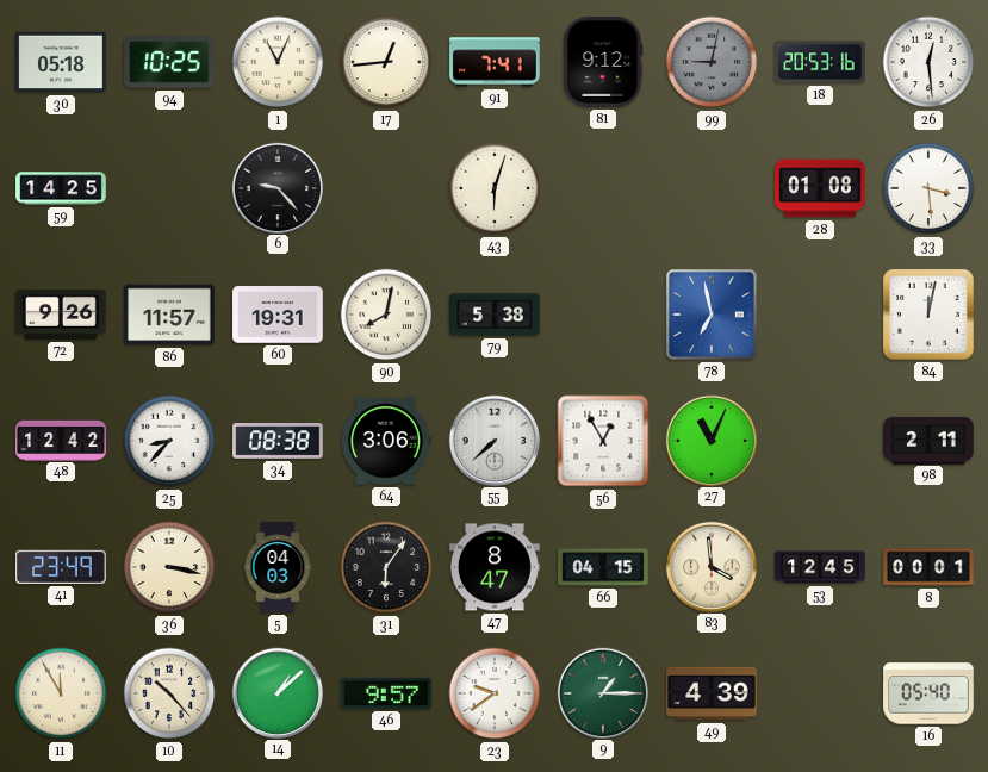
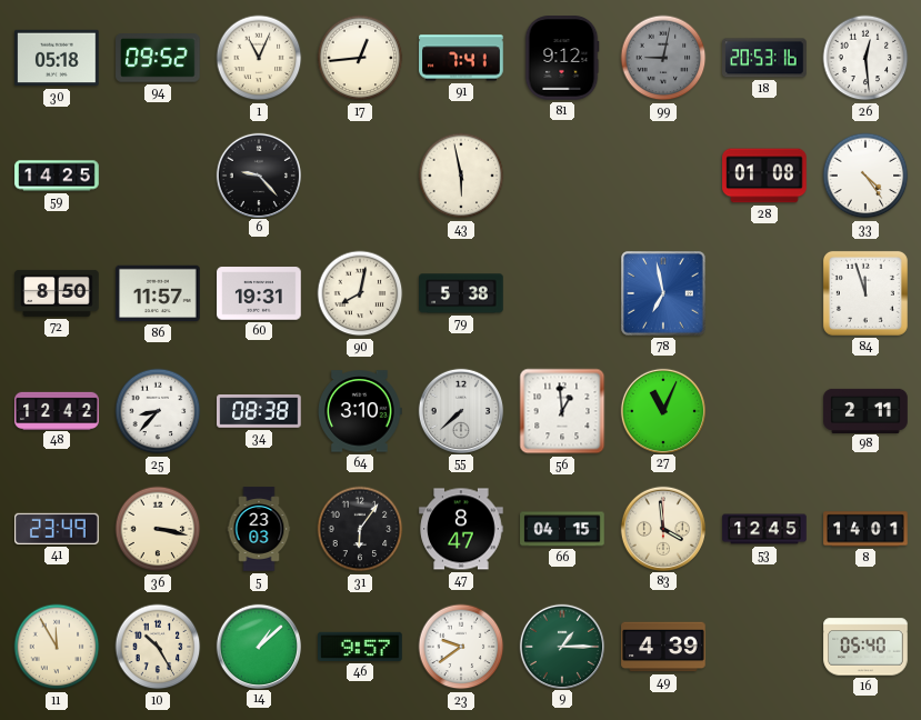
94: 10:25 -> 09:52 (158, 58)
43: 6:03 -> 5:58 (461, 176)
33: 3:29 -> 4:24 (865, 176)
72: 9:26 -> 8:50 (57, 293)
84: 12:02 -> 11:57 (865, 293)
64: 3:06 -> 3:10 (361, 411)
56: 12:55 -> 12:59 (562, 411)
5: 04:03 -> 23:03 (259, 529)
8: 00:01 -> 14:01 (865, 529)
10: 10:23 -> 10:25 (158, 647)
